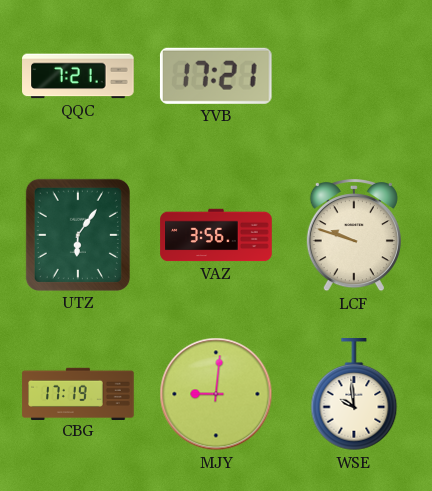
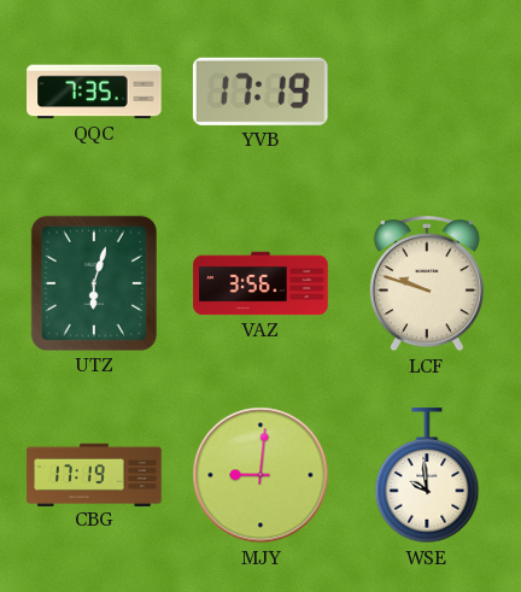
QQC: 7:21 -> 7:35 (94, 92)
YVB: 17:21 -> 17:19 (260, 92)
UTZ: 6:06 -> 6:03 (94, 283)
